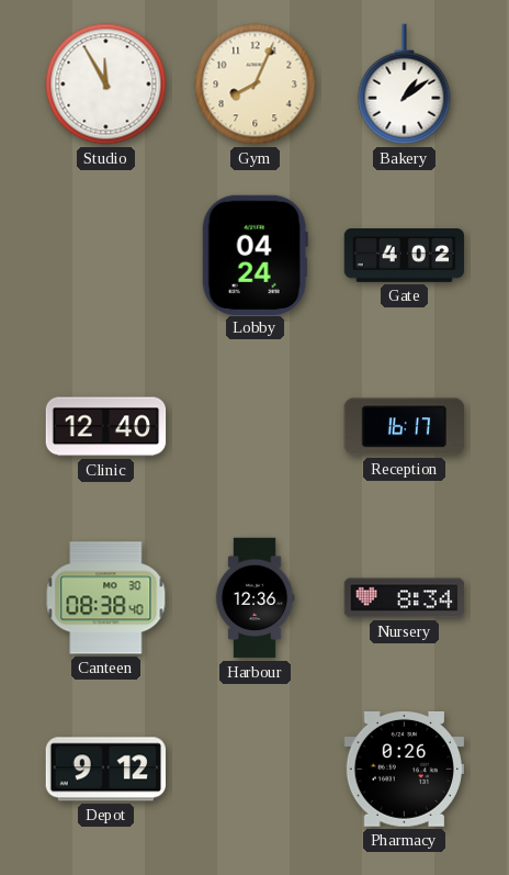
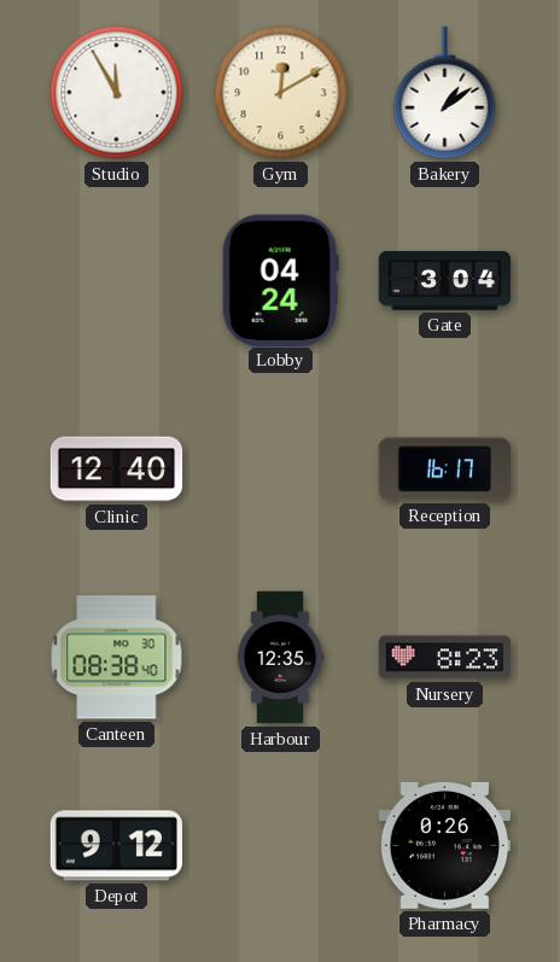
Gym: 8:04 -> 12:10 (281, 93)
Gate: 4:02 -> 3:04 (445, 281)
Harbour: 12:36 -> 12:35 (280, 658)
Nursery: 8:34 -> 8:23 (445, 658)
